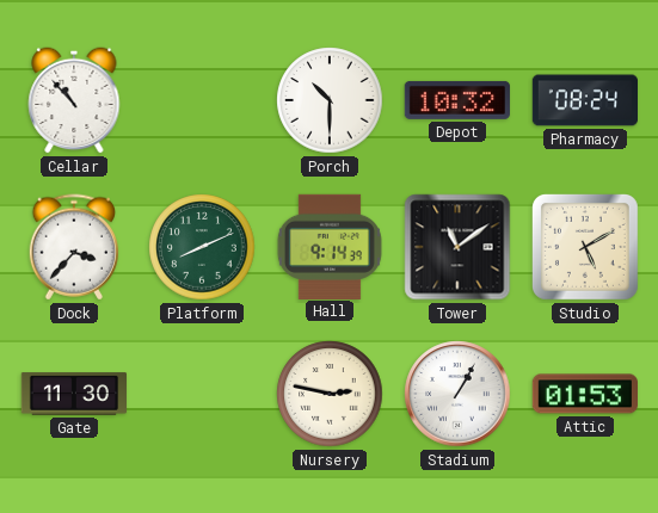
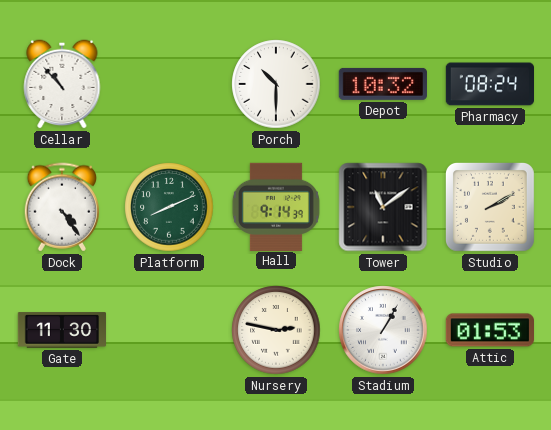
Dock: 3:37 -> 4:24 (61, 207)
Studio: 5:10 -> 2:10 (490, 207)
